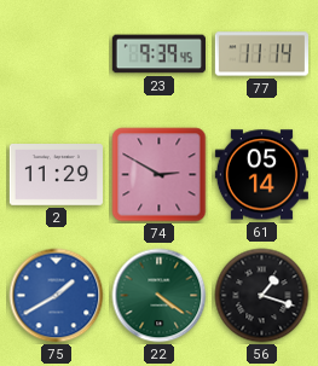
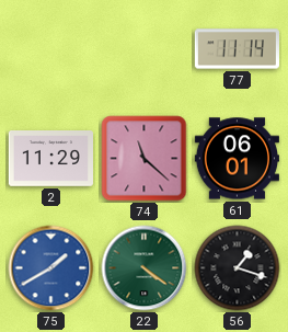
23: 9:39 -> none (158, 54)
74: 2:50 -> 11:22 (145, 159)
61: 05:14 -> 06:01 (237, 159)
